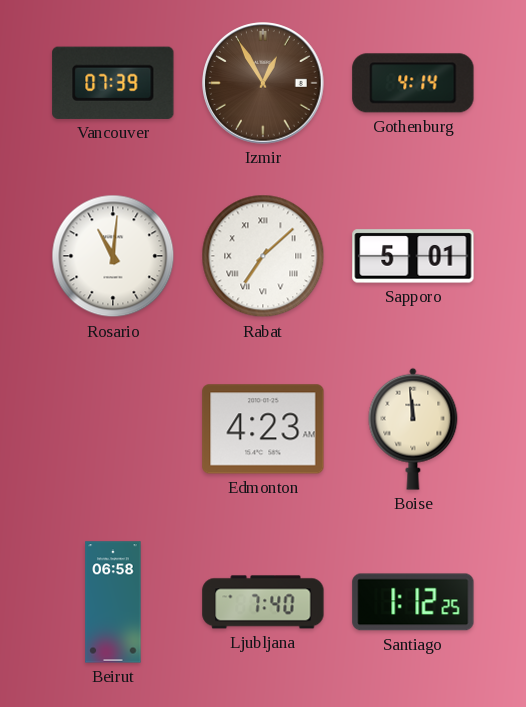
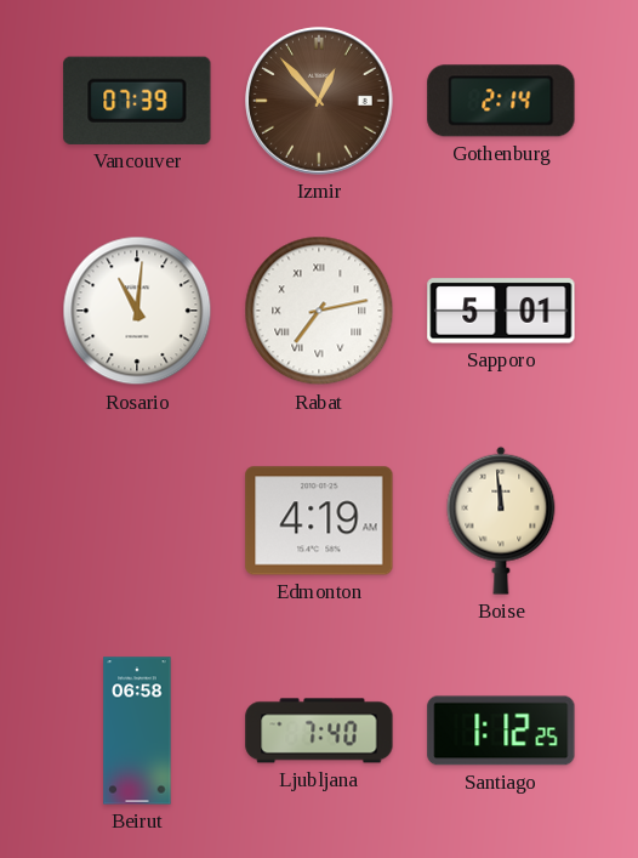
Izmir: 12:55 -> 12:53 (319, 101)
Gothenburg: 4:14 -> 2:14 (501, 101)
Rabat: 7:08 -> 7:13 (319, 311)
Edmonton: 4:23 -> 4:19 (319, 521)
